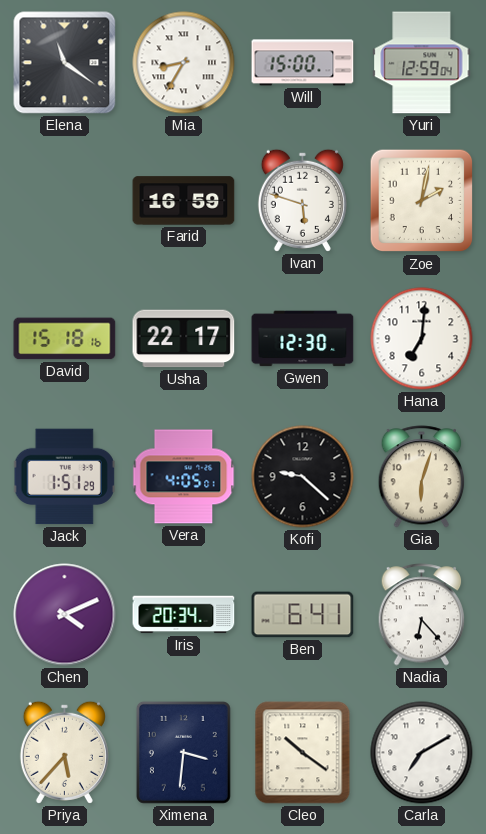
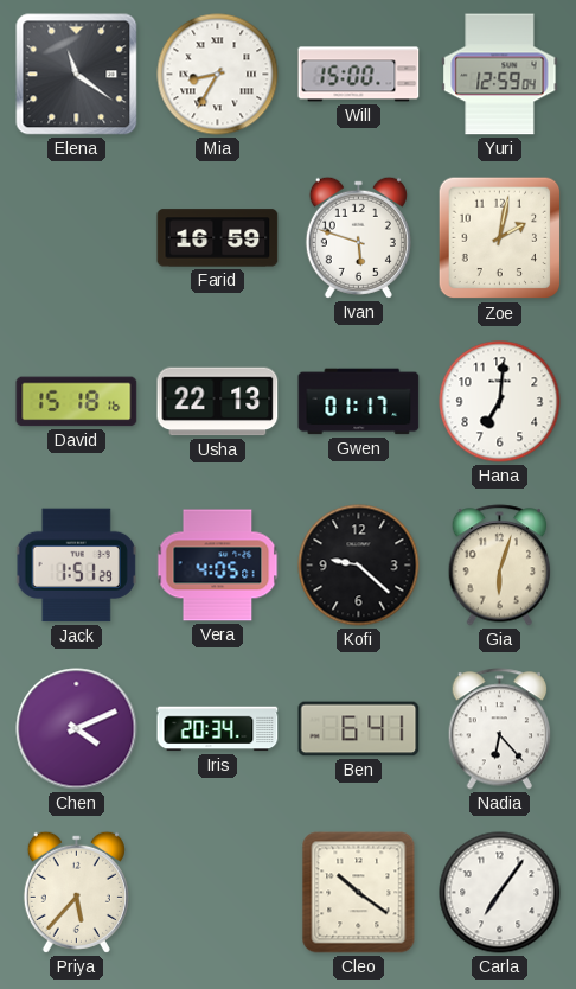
Usha: 22:17 -> 22:13 (218, 402)
Gwen: 12:30 -> 01:17 (359, 402)
Ximena: 3:31 -> none (183, 752)
Carla: 7:10 -> 7:06 (500, 893)
